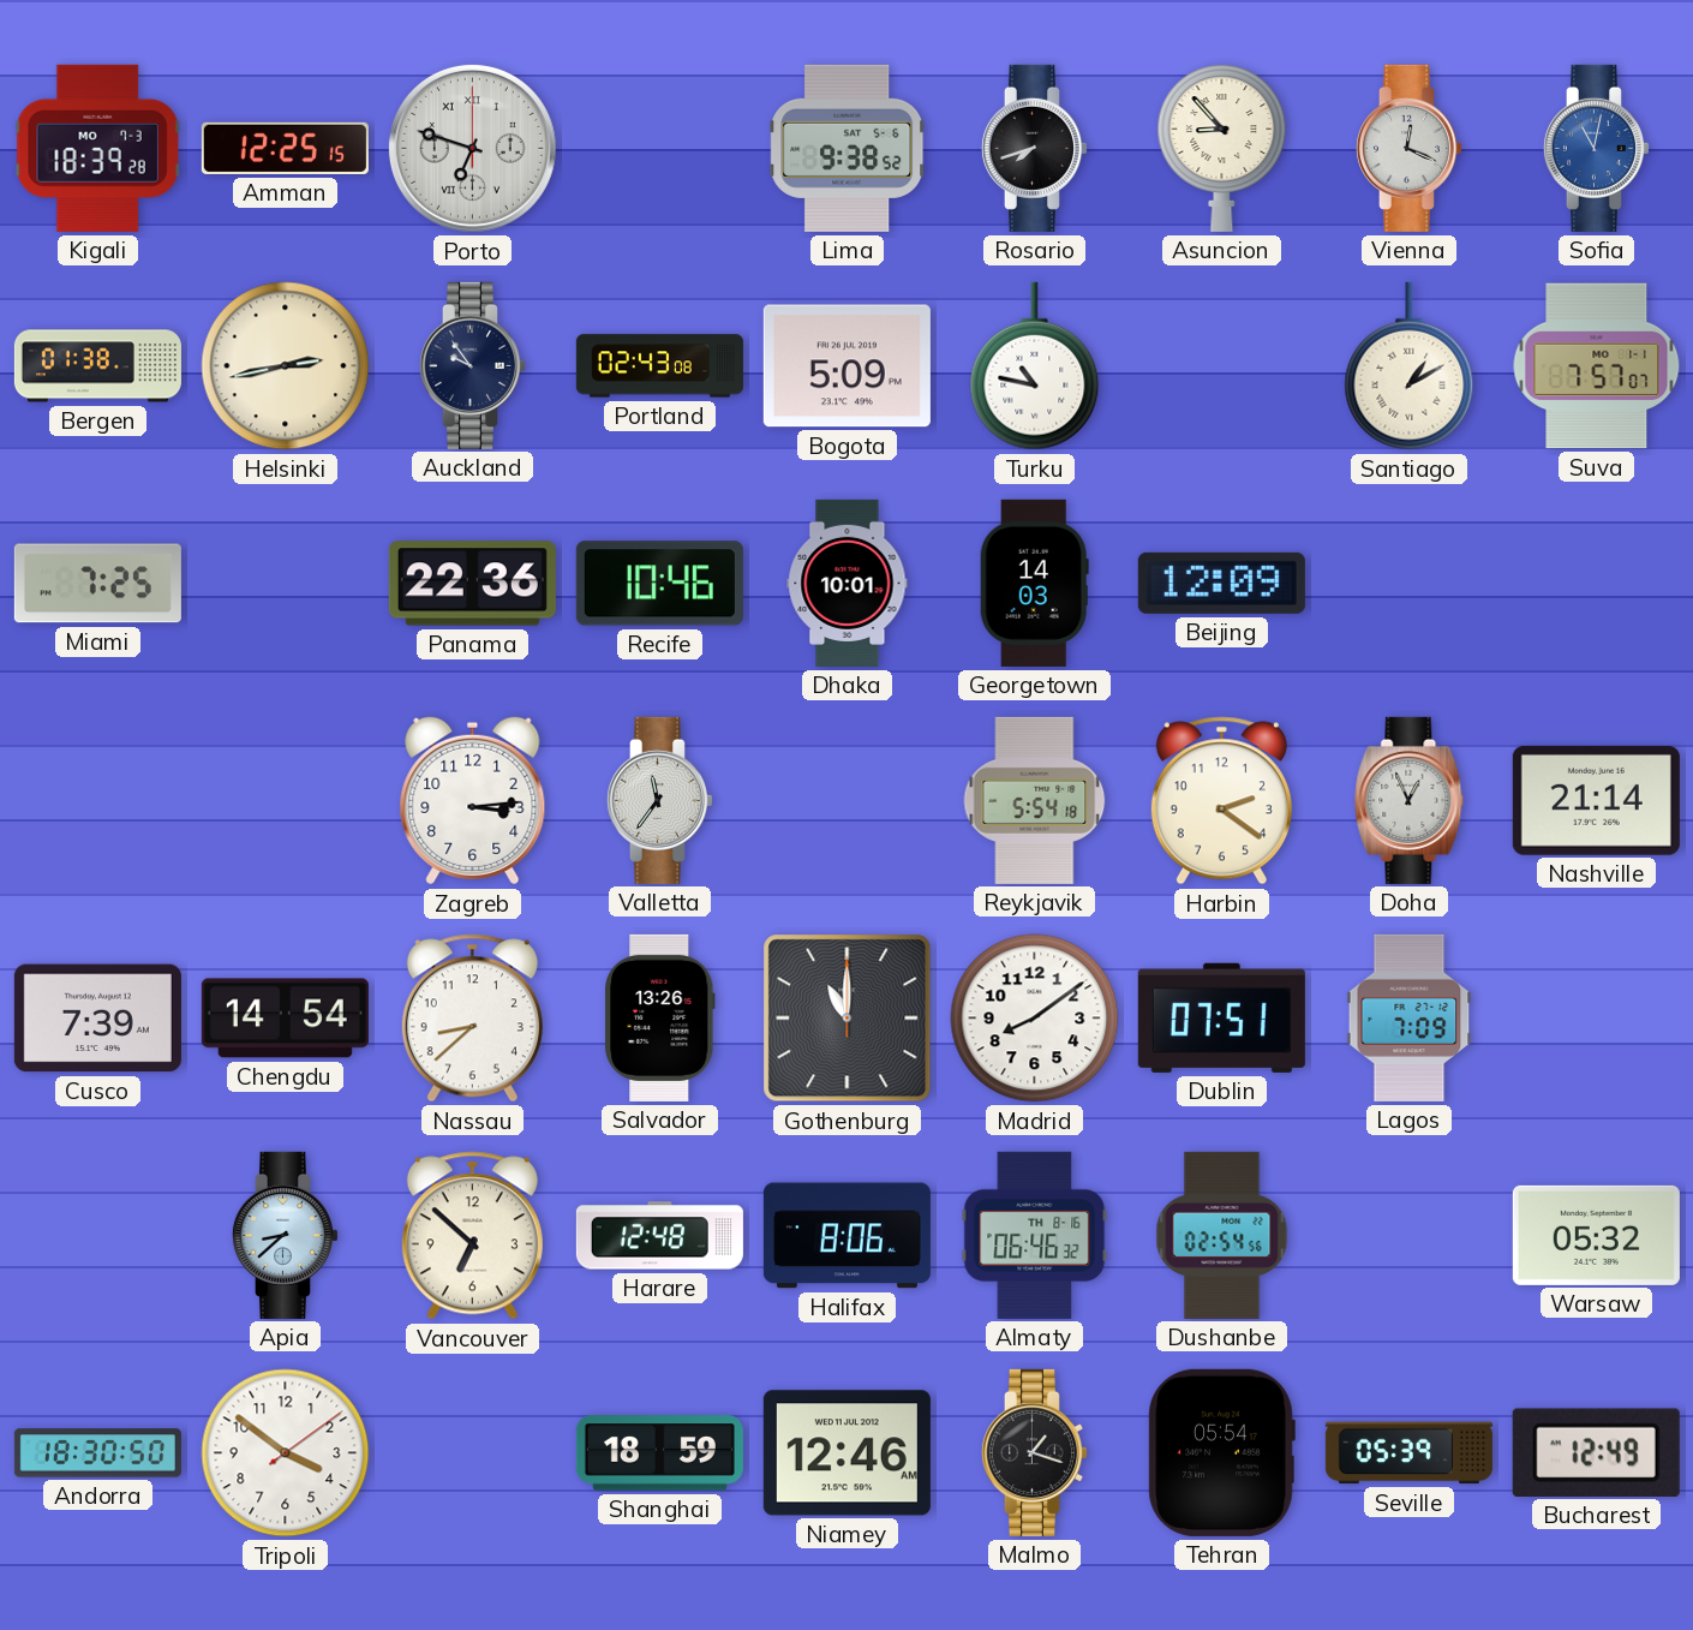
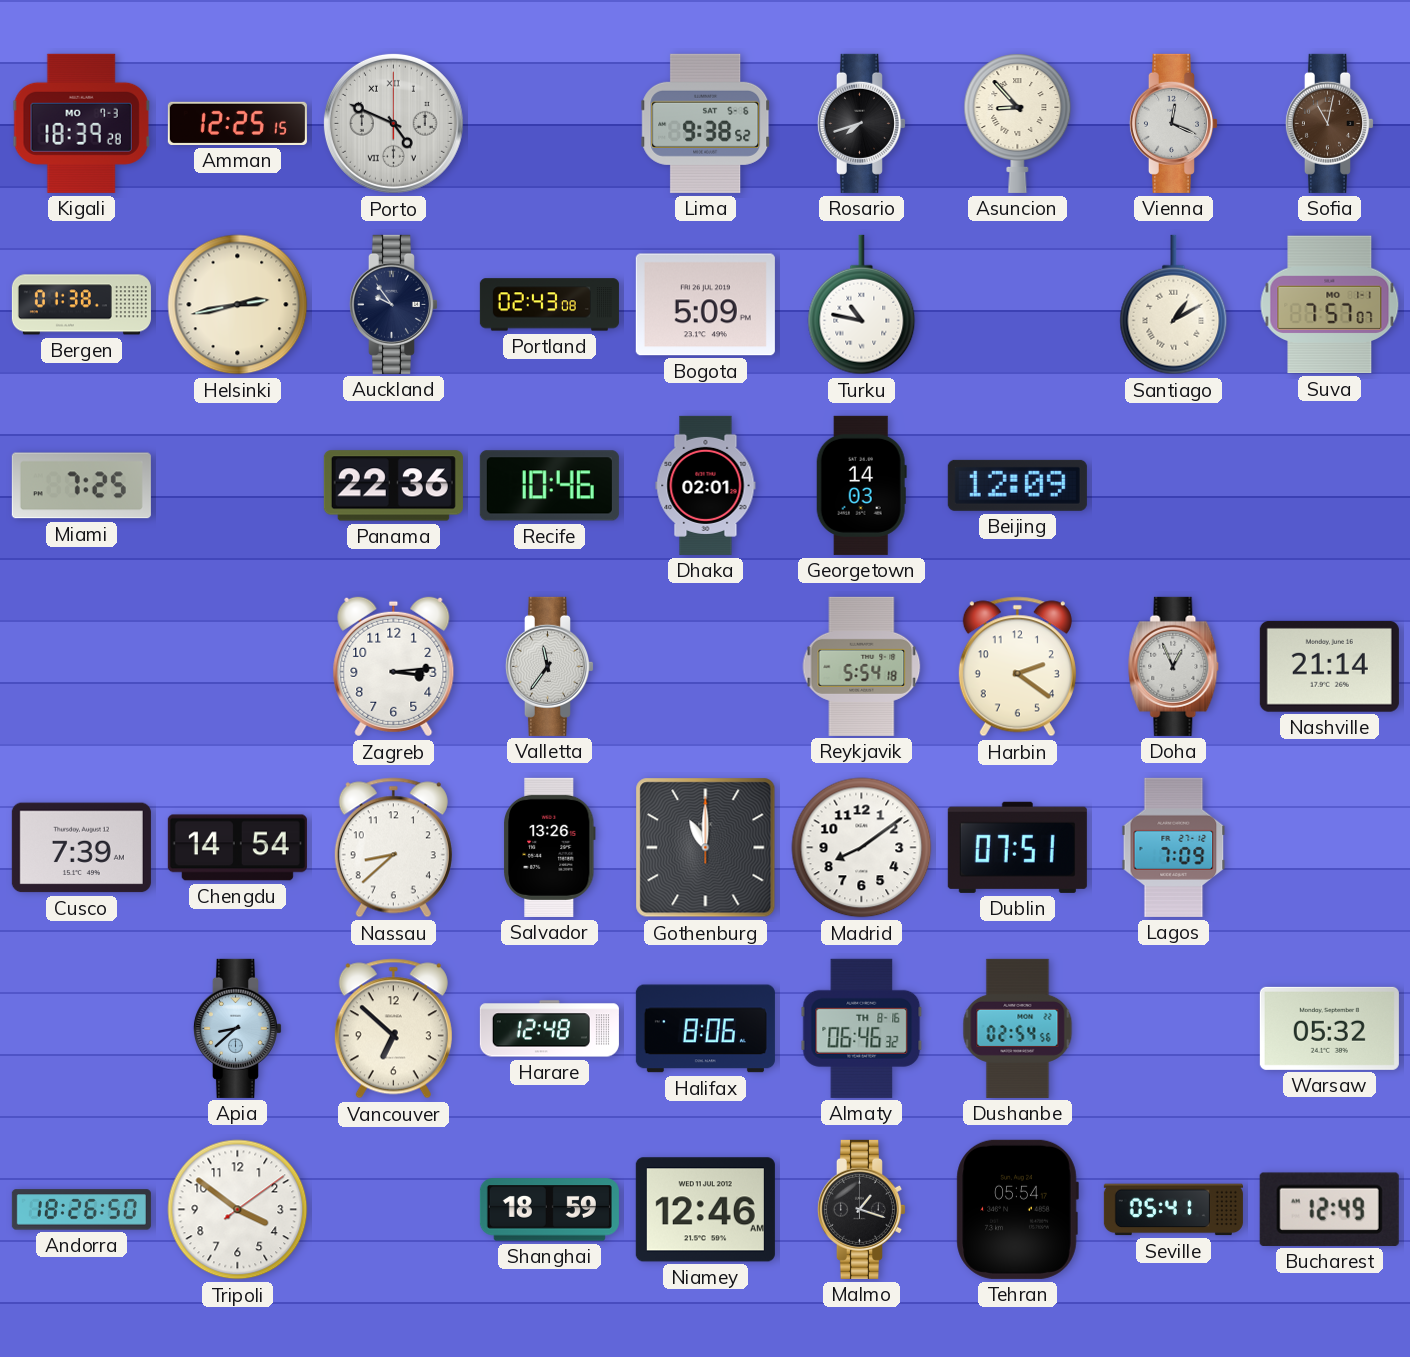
Porto: 6:48 -> 4:49 (393, 123)
Sofia dial: blue -> brown (1329, 123)
Dhaka: 10:01 -> 02:01 (706, 485)
Andorra: 18:30 -> 18:26 (81, 1210)
Seville: 05:39 -> 05:41 (1173, 1210)
